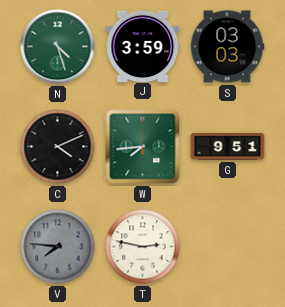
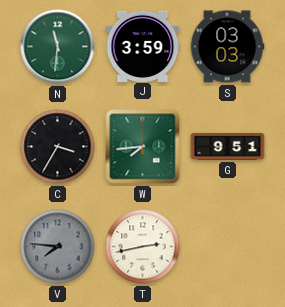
N: 4:27 -> 11:31 (58, 47)
C: 4:11 -> 3:35 (58, 147)
T: 2:47 -> 2:43 (143, 247)
